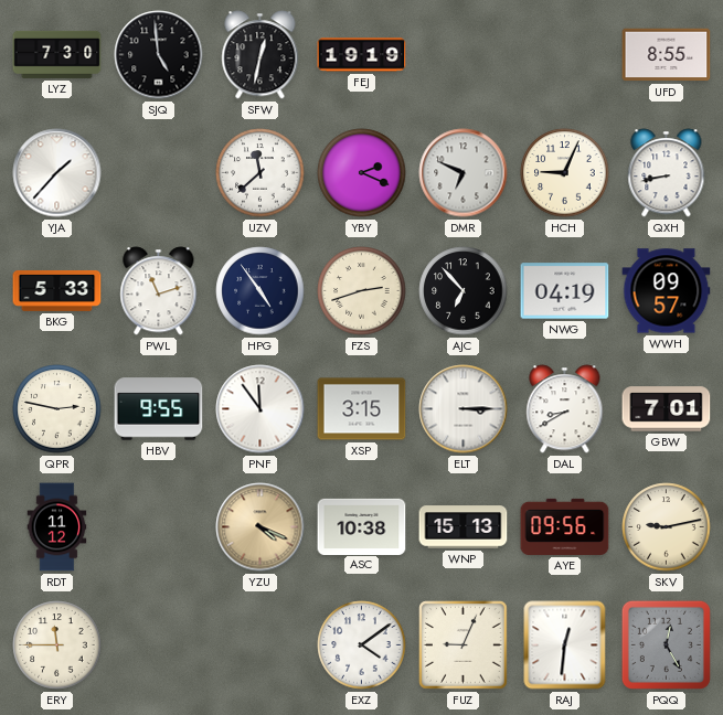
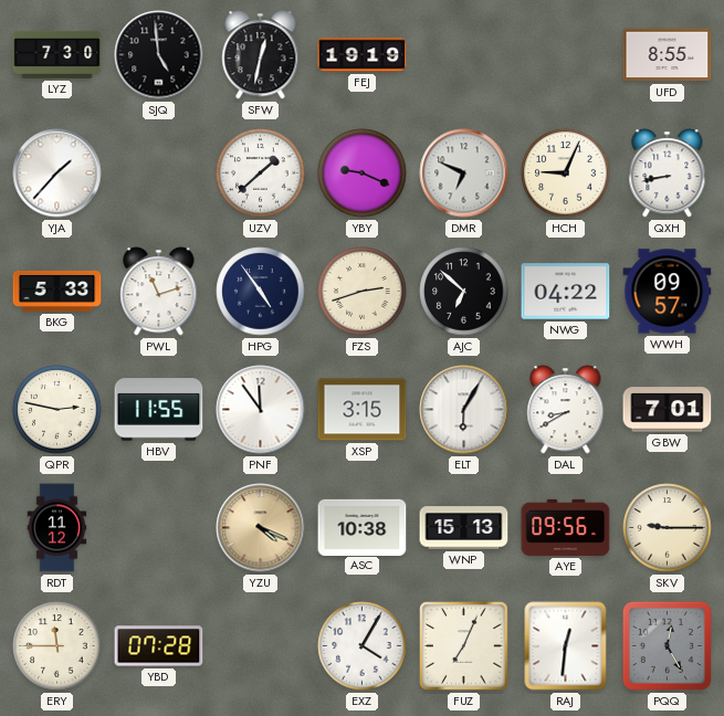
UZV: 11:38 -> 1:38 (261, 173)
YBY: 2:19 -> 9:19 (363, 173)
AJC: 6:53 -> 6:52 (464, 292)
NWG: 04:19 -> 04:22 (566, 292)
HBV: 9:55 -> 11:55 (159, 410)
ELT: 3:15 -> 6:05 (464, 410)
SKV: 9:13 -> 9:15 (668, 528)
YBD: none -> 07:28 (159, 646)
EXZ: 4:09 -> 4:05 (363, 646)
FUZ: 9:04 -> 7:04 (464, 646)
